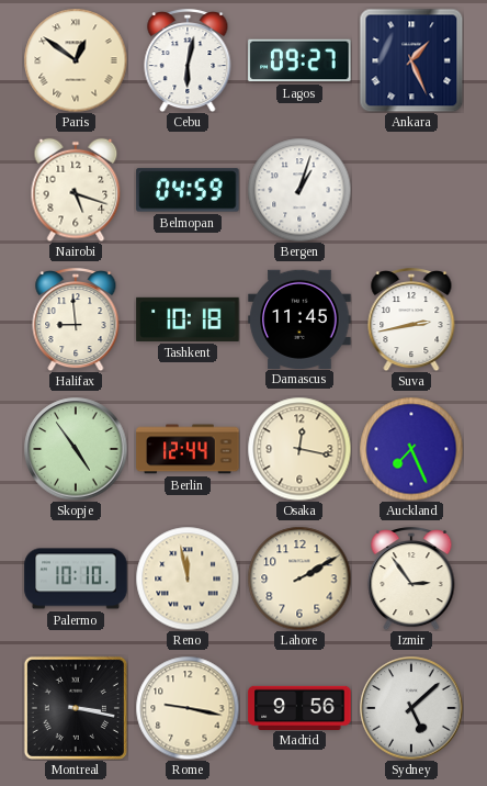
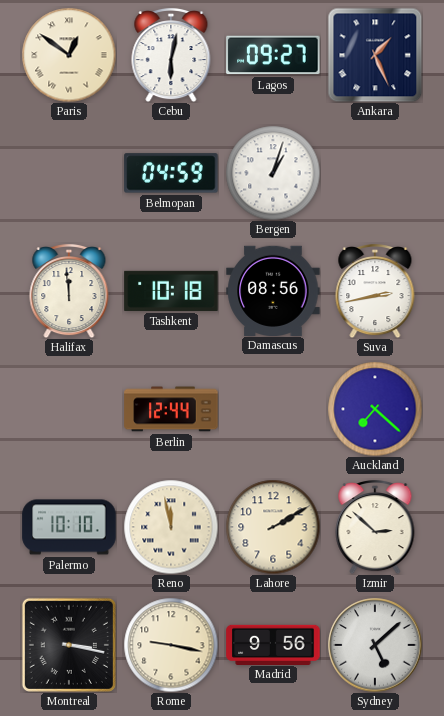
Nairobi: 5:18 -> none (76, 190)
Halifax: 8:59 -> 11:59 (69, 291)
Damascus: 11:45 -> 08:56 (273, 290)
Skopje: 4:54 -> none (76, 449)
Osaka: 12:17 -> none (299, 449)
Auckland: 7:26 -> 7:22 (375, 409)
Izmir: 2:54 -> 2:52 (375, 527)
